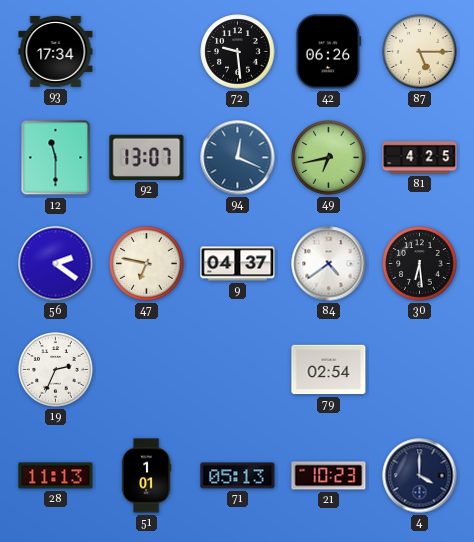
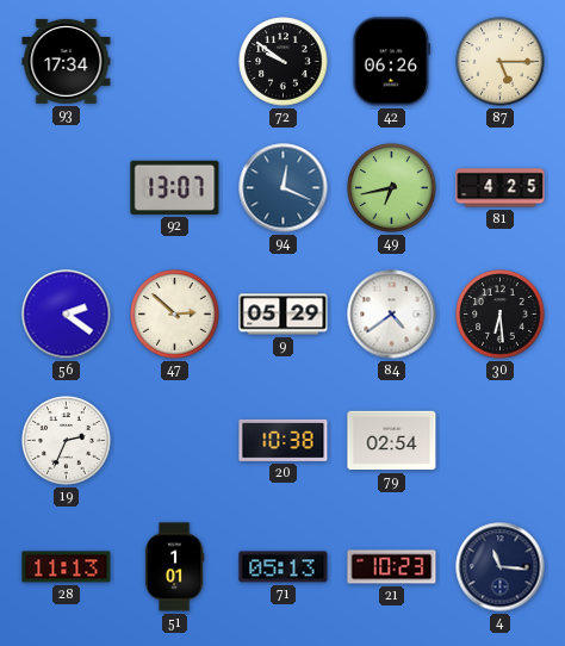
72: 9:29 -> 9:51 (284, 62)
12: 11:30 -> none (56, 158)
47: 6:47 -> 2:52 (175, 315)
9: 04:37 -> 05:29 (284, 315)
20: none -> 10:38 (284, 440)
4: 4:00 -> 11:16 (501, 567)
